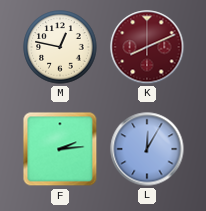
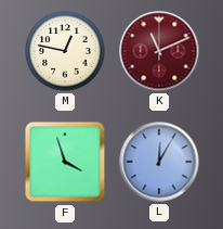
K: 8:11 -> 11:11 (159, 51)
F: 2:14 -> 3:57 (65, 162)
